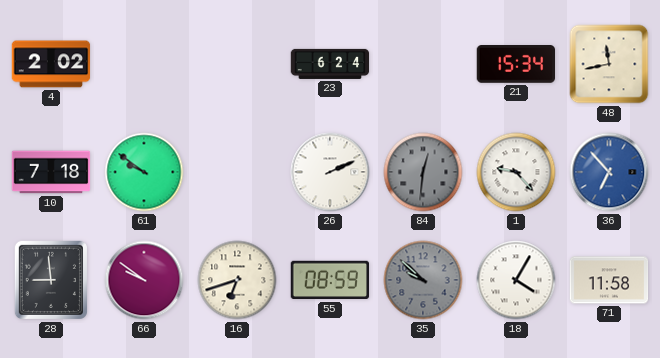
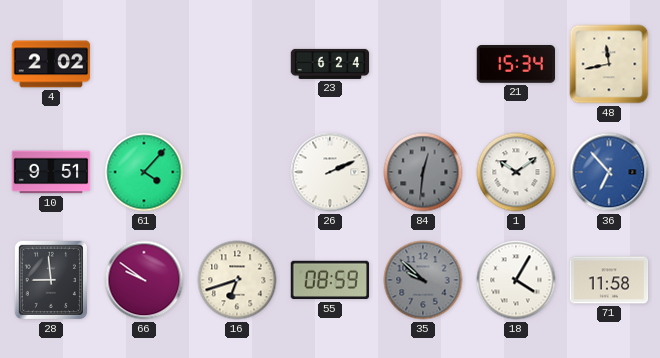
10: 7:18 -> 9:51 (51, 172)
61: 9:51 -> 4:07 (144, 172)
1: 9:23 -> 10:09 (516, 172)
